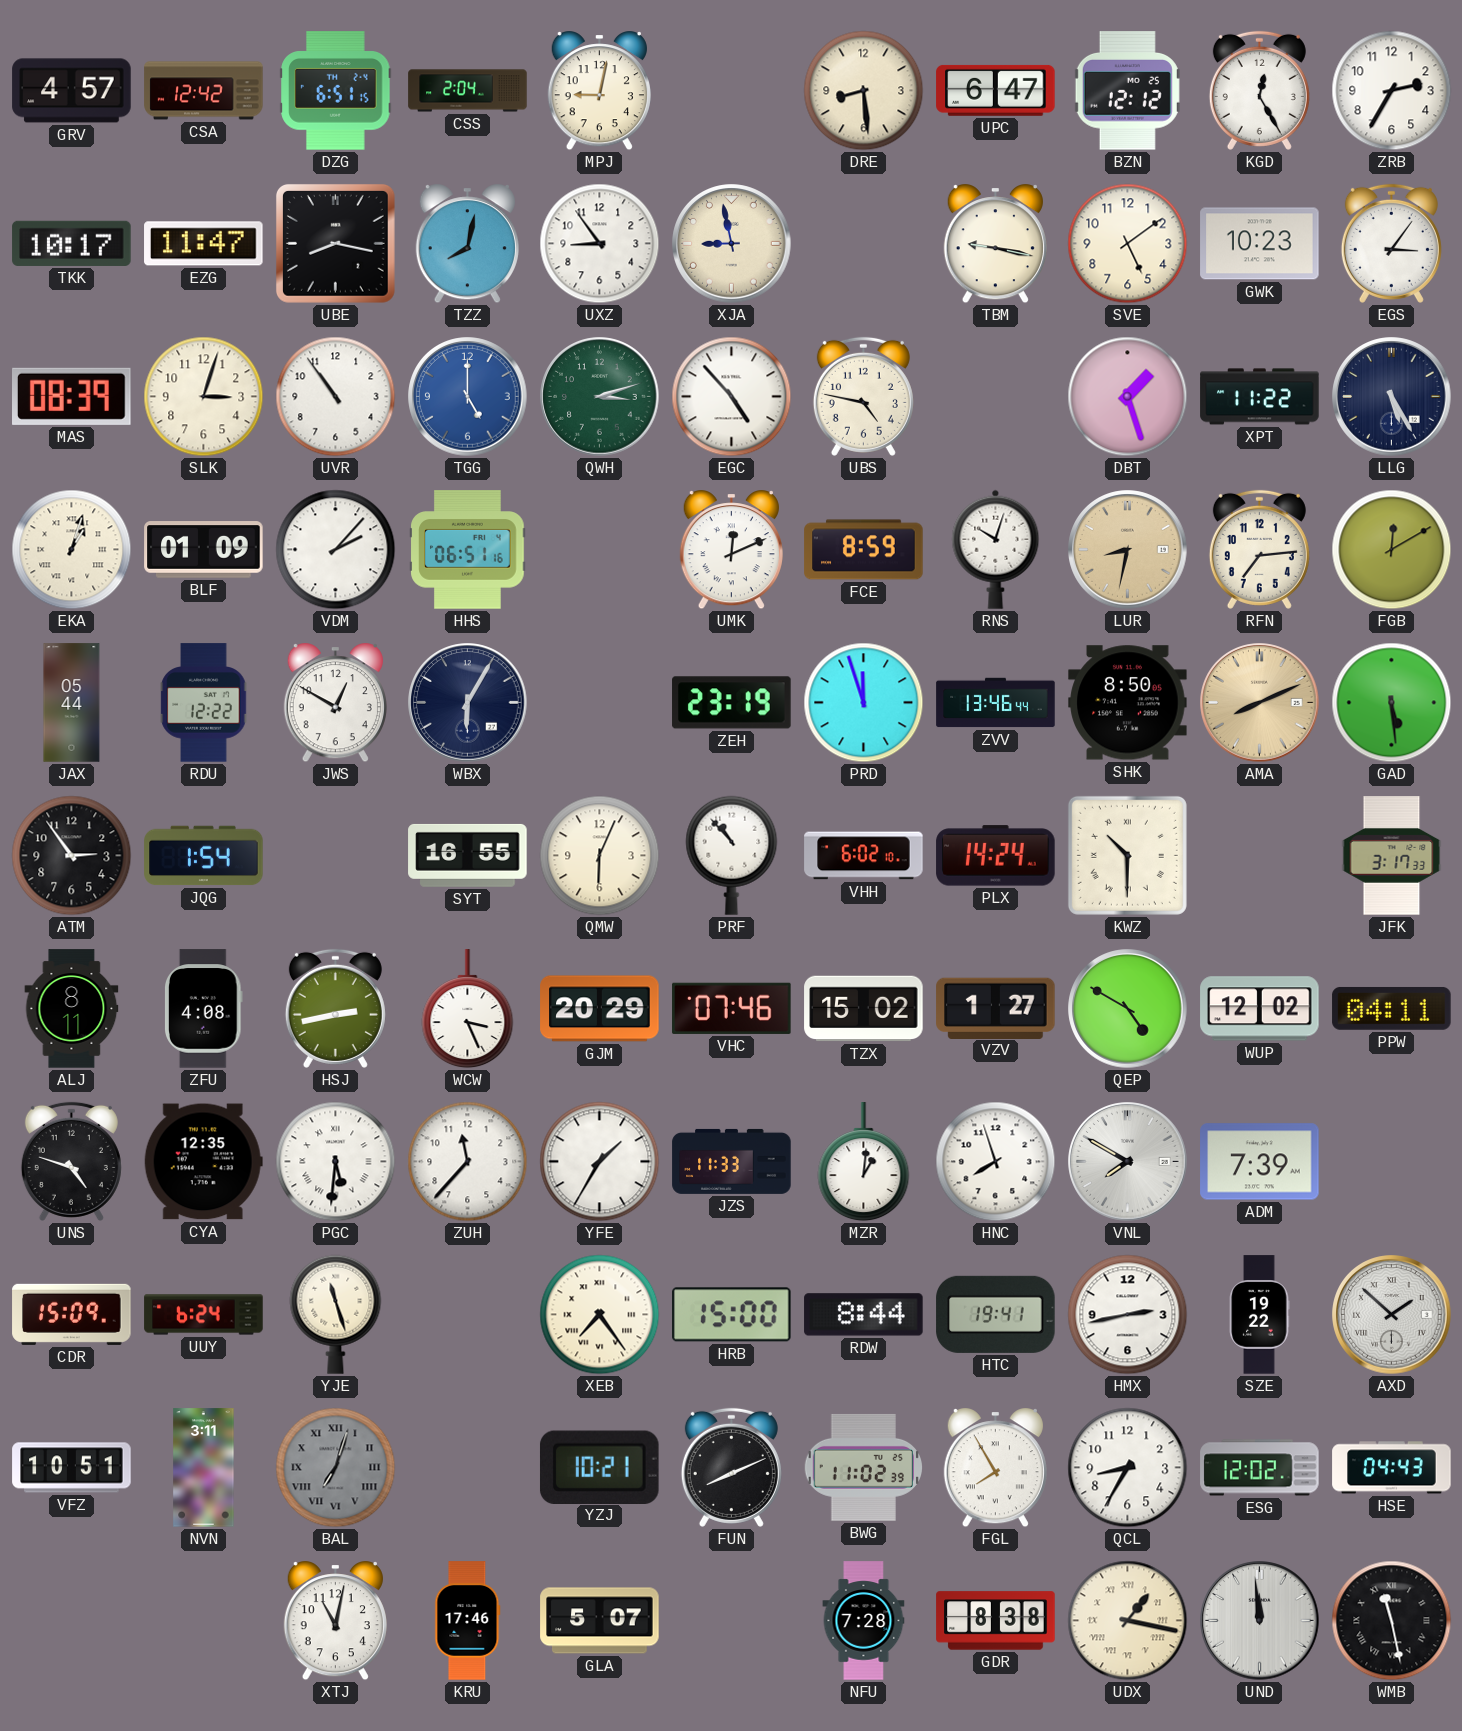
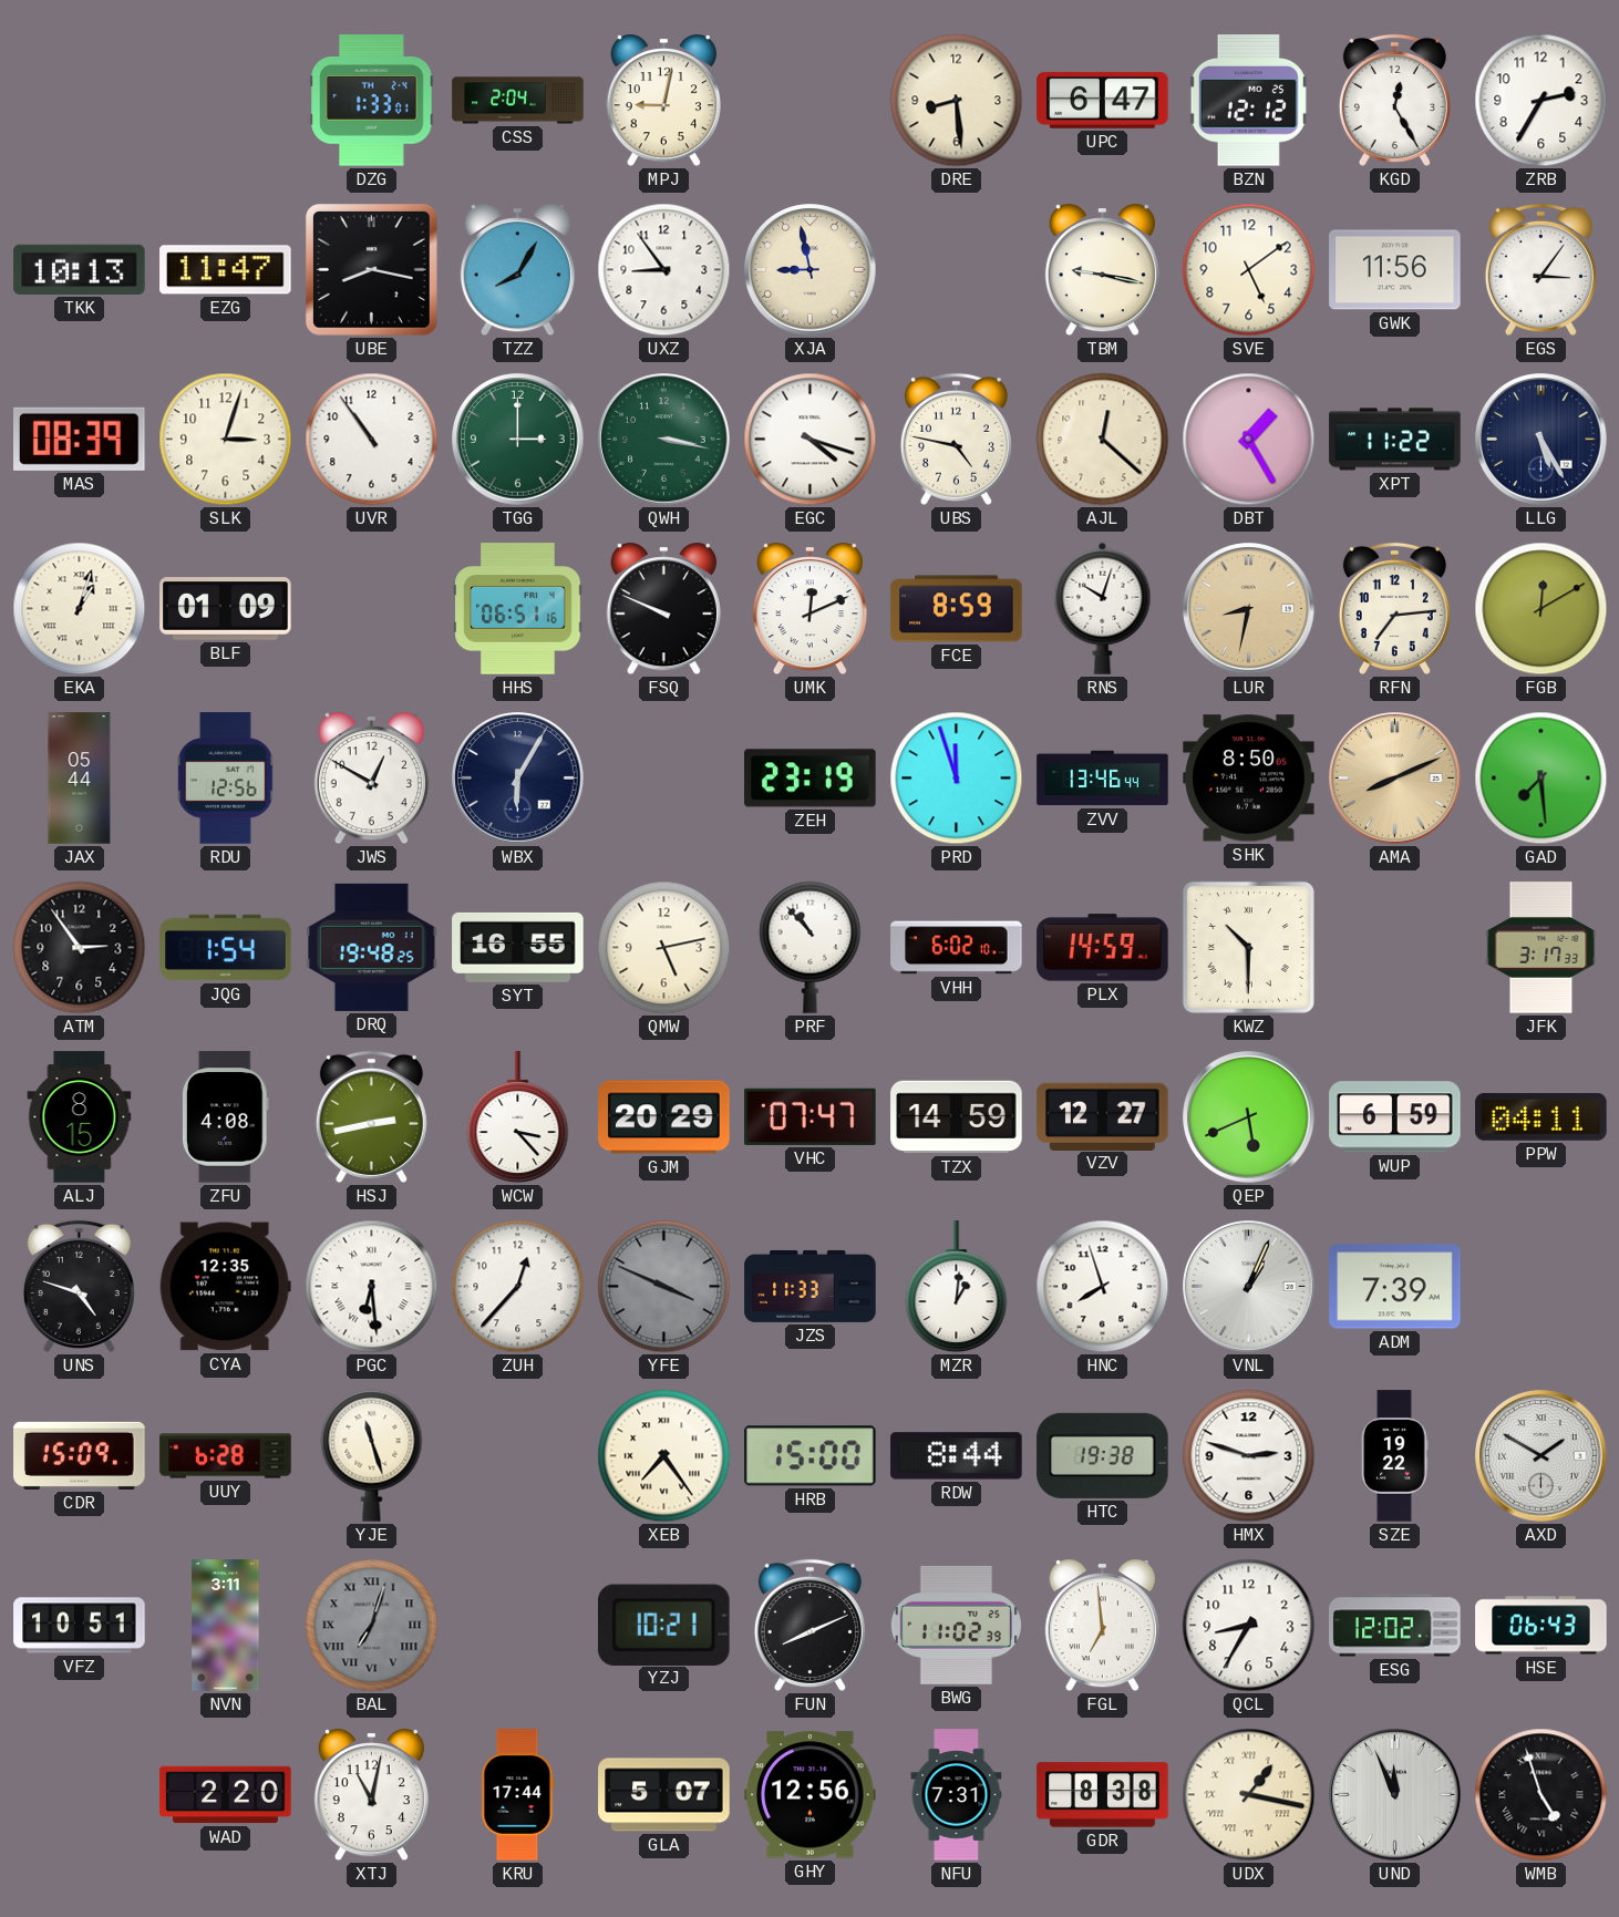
GRV: 4:57 -> none (72, 91)
CSA: 12:42 -> none (204, 91)
DZG: 6:51 -> 1:33 (372, 101)
TKK: 10:17 -> 10:13 (80, 269)
TZZ: 8:02 -> 8:05 (517, 270)
GWK: 10:23 -> 11:56 (1395, 270)
TGG: 5:00 -> 3:00 (518, 440)
TGG dial: blue -> green (518, 440)
QWH: 3:12 -> 3:17 (664, 440)
EGC: 4:53 -> 4:18 (811, 440)
AJL: none -> 12:22 (1103, 440)
DBT: 1:27 -> 1:25 (1249, 440)
VDM: 2:07 -> none (336, 550)
FSQ: none -> 9:49 (663, 609)
RDU: 12:22 -> 12:56 (226, 779)
GAD: 5:29 -> 7:29 (1541, 779)
DRQ: none -> 19:48 (372, 947)
QMW: 6:04 -> 5:13 (664, 948)
PLX: 14:24 -> 14:59 (1103, 948)
ALJ: 8:11 -> 8:15 (80, 1117)
WCW: 3:26 -> 3:23 (518, 1117)
VHC: 07:46 -> 07:47 (811, 1116)
TZX: 15:02 -> 14:59 (957, 1117)
VZV: 1:27 -> 12:27 (1103, 1116)
QEP: 4:50 -> 5:41 (1249, 1117)
WUP: 12:02 -> 6:59 (1395, 1117)
PGC: 5:31 -> 6:29 (372, 1287)
ZUH: 11:37 -> 12:37 (518, 1287)
YFE: 1:35 -> 3:49 (664, 1287)
YFE dial: white -> grey (664, 1287)
VNL: 7:50 -> 1:04 (1249, 1287)
UUY: 6:24 -> 6:28 (226, 1456)
HTC: 19:41 -> 19:38 (1103, 1455)
HMX: 2:43 -> 2:48 (1249, 1456)
AXD: 1:52 -> 1:50 (1541, 1456)
FGL: 7:55 -> 6:59 (1102, 1626)
HSE: 04:43 -> 06:43 (1541, 1626)
WAD: none -> 2:20 (226, 1795)
KRU: 17:46 -> 17:44 (518, 1795)
GHY: none -> 12:56 (811, 1795)
NFU: 7:28 -> 7:31 (957, 1795)
UND: 11:59 -> 11:56 (1395, 1795)
WMB: 11:28 -> 4:57 (1541, 1795)
